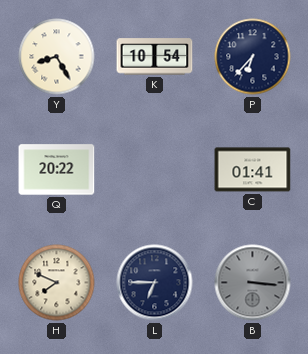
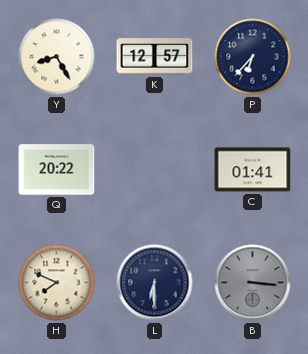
K: 10:54 -> 12:57 (155, 57)
L: 6:45 -> 6:30 (155, 283)
